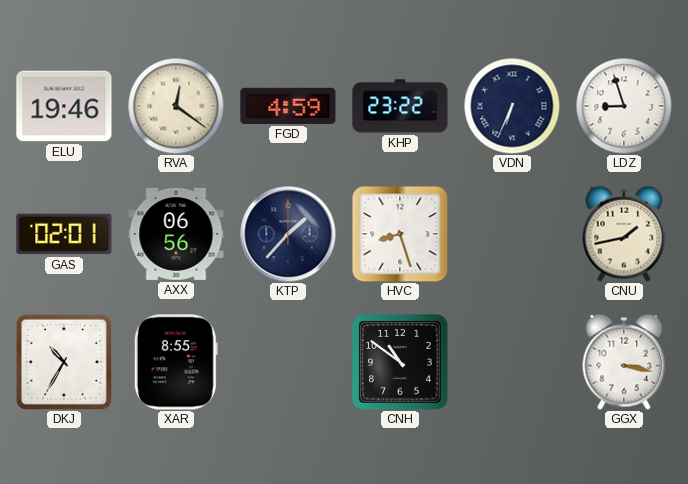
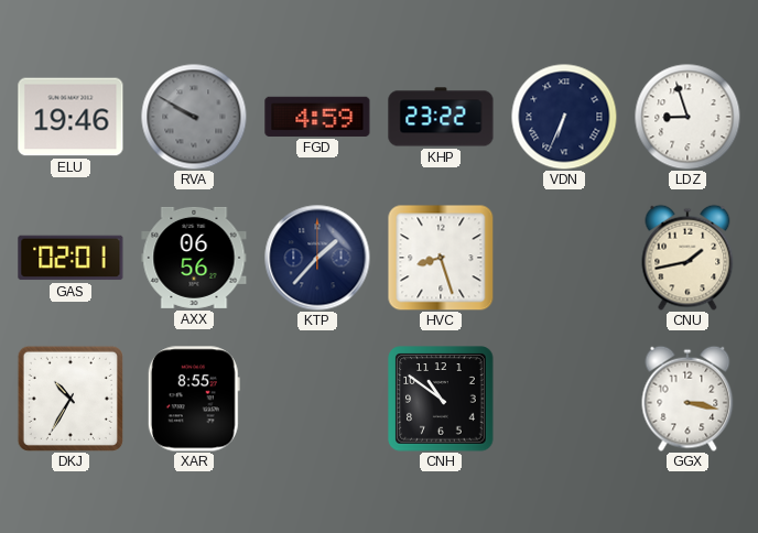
RVA: 12:21 -> 9:50 (194, 117)
RVA dial: cream -> grey (194, 117)
